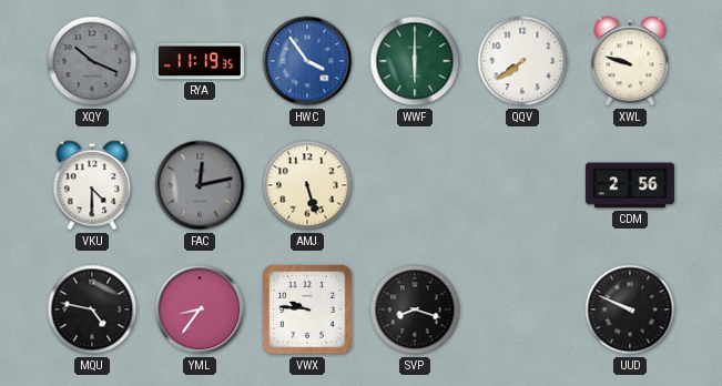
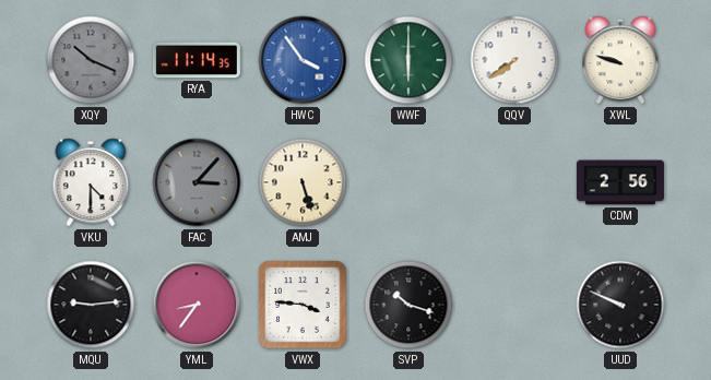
RYA: 11:19 -> 11:14 (197, 60)
FAC: 12:13 -> 3:07 (197, 182)
MQU: 4:47 -> 9:14 (91, 305)
VWX: 9:46 -> 3:46 (303, 305)
SVP: 8:18 -> 10:18 (408, 305)
